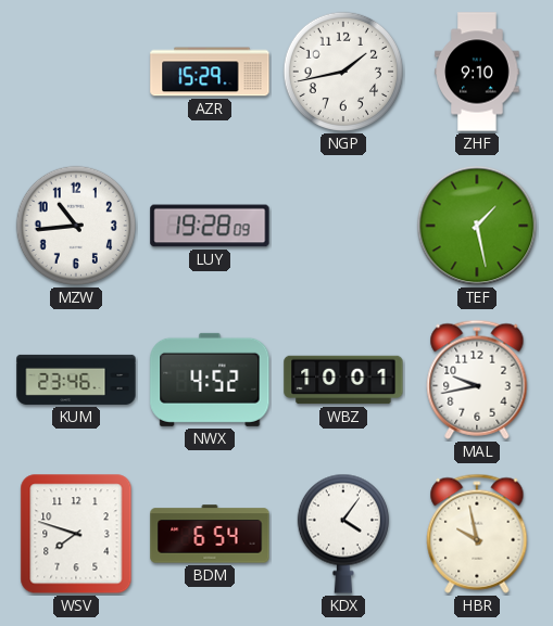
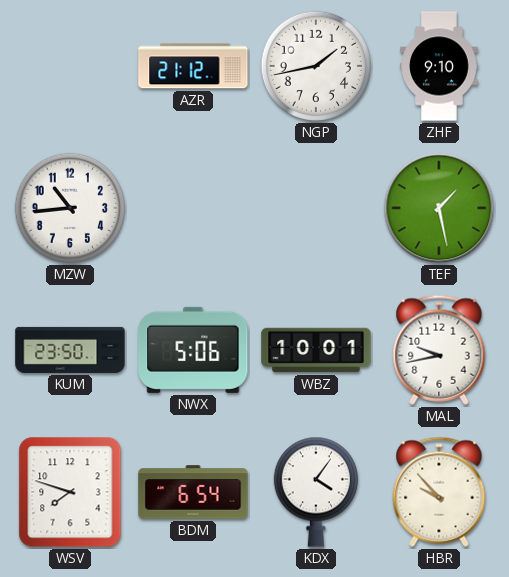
AZR: 15:29 -> 21:12 (193, 66)
LUY: 19:28 -> none (210, 226)
KUM: 23:46 -> 23:50 (70, 350)
NWX: 4:52 -> 5:06 (193, 350)
HBR: 9:58 -> 9:53 (439, 492)
